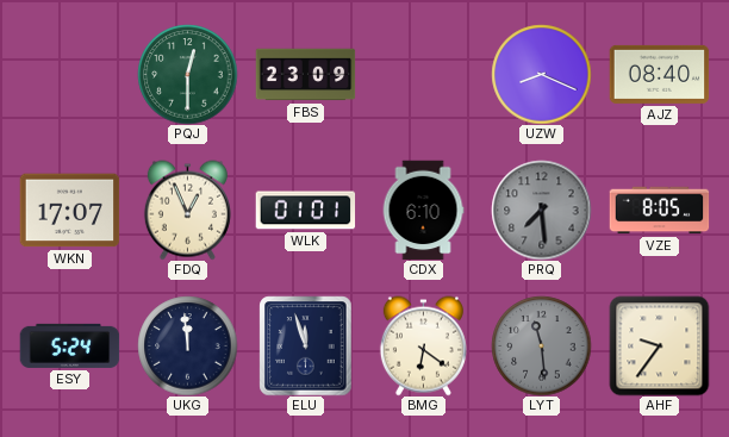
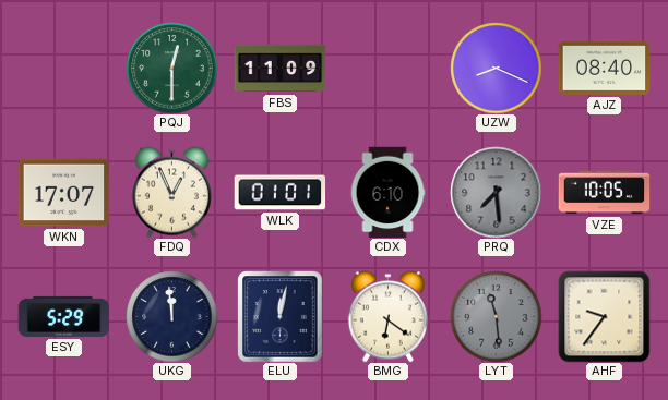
FBS: 23:09 -> 11:09 (279, 69)
VZE: 8:05 -> 10:05 (604, 193)
ESY: 5:24 -> 5:29 (63, 316)
ELU: 11:57 -> 12:02 (281, 316)
